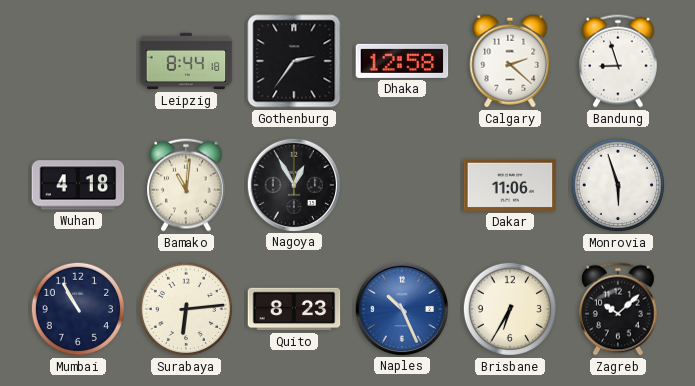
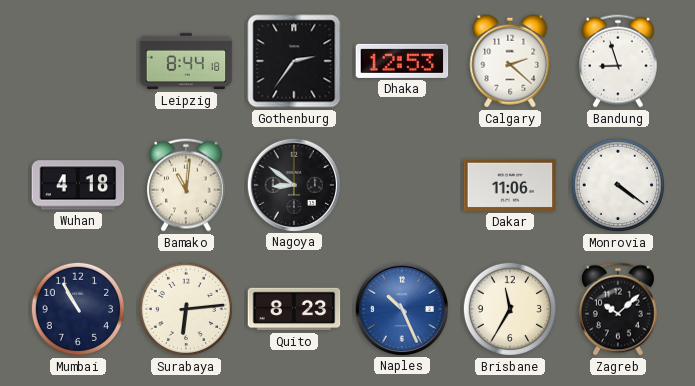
Dhaka: 12:58 -> 12:53 (402, 61)
Nagoya: 12:55 -> 8:51 (293, 184)
Monrovia: 5:57 -> 4:21 (618, 185)
Brisbane: 6:35 -> 11:35 (510, 309)
